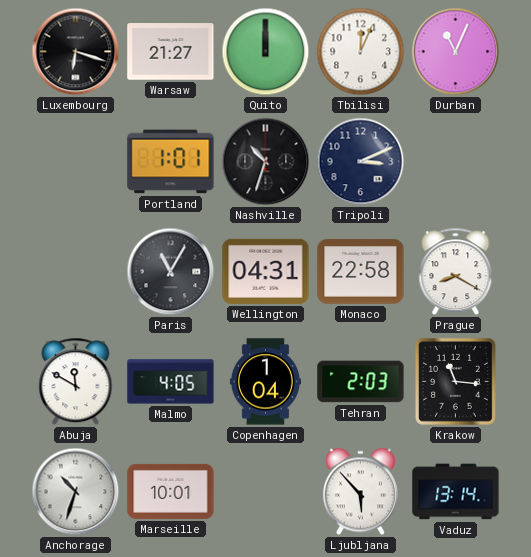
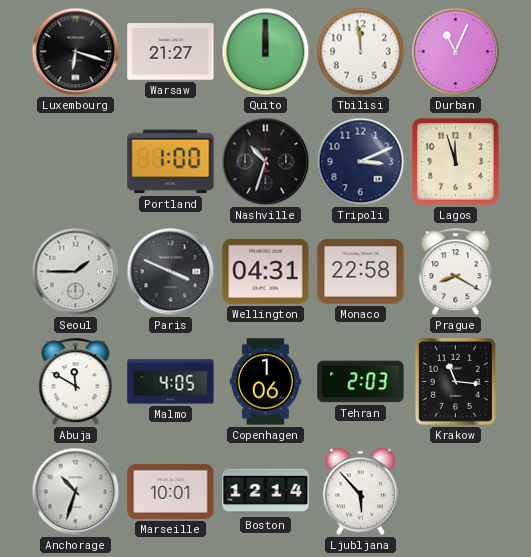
Tbilisi: 12:04 -> 11:59 (361, 52)
Portland: 1:01 -> 1:00 (171, 162)
Lagos: none -> 11:57 (456, 162)
Seoul: none -> 1:45 (76, 272)
Paris: 11:05 -> 3:49 (171, 272)
Copenhagen: 1:04 -> 1:06 (265, 382)
Boston: none -> 12:14 (266, 492)
Vaduz: 13:14 -> none (456, 492)
